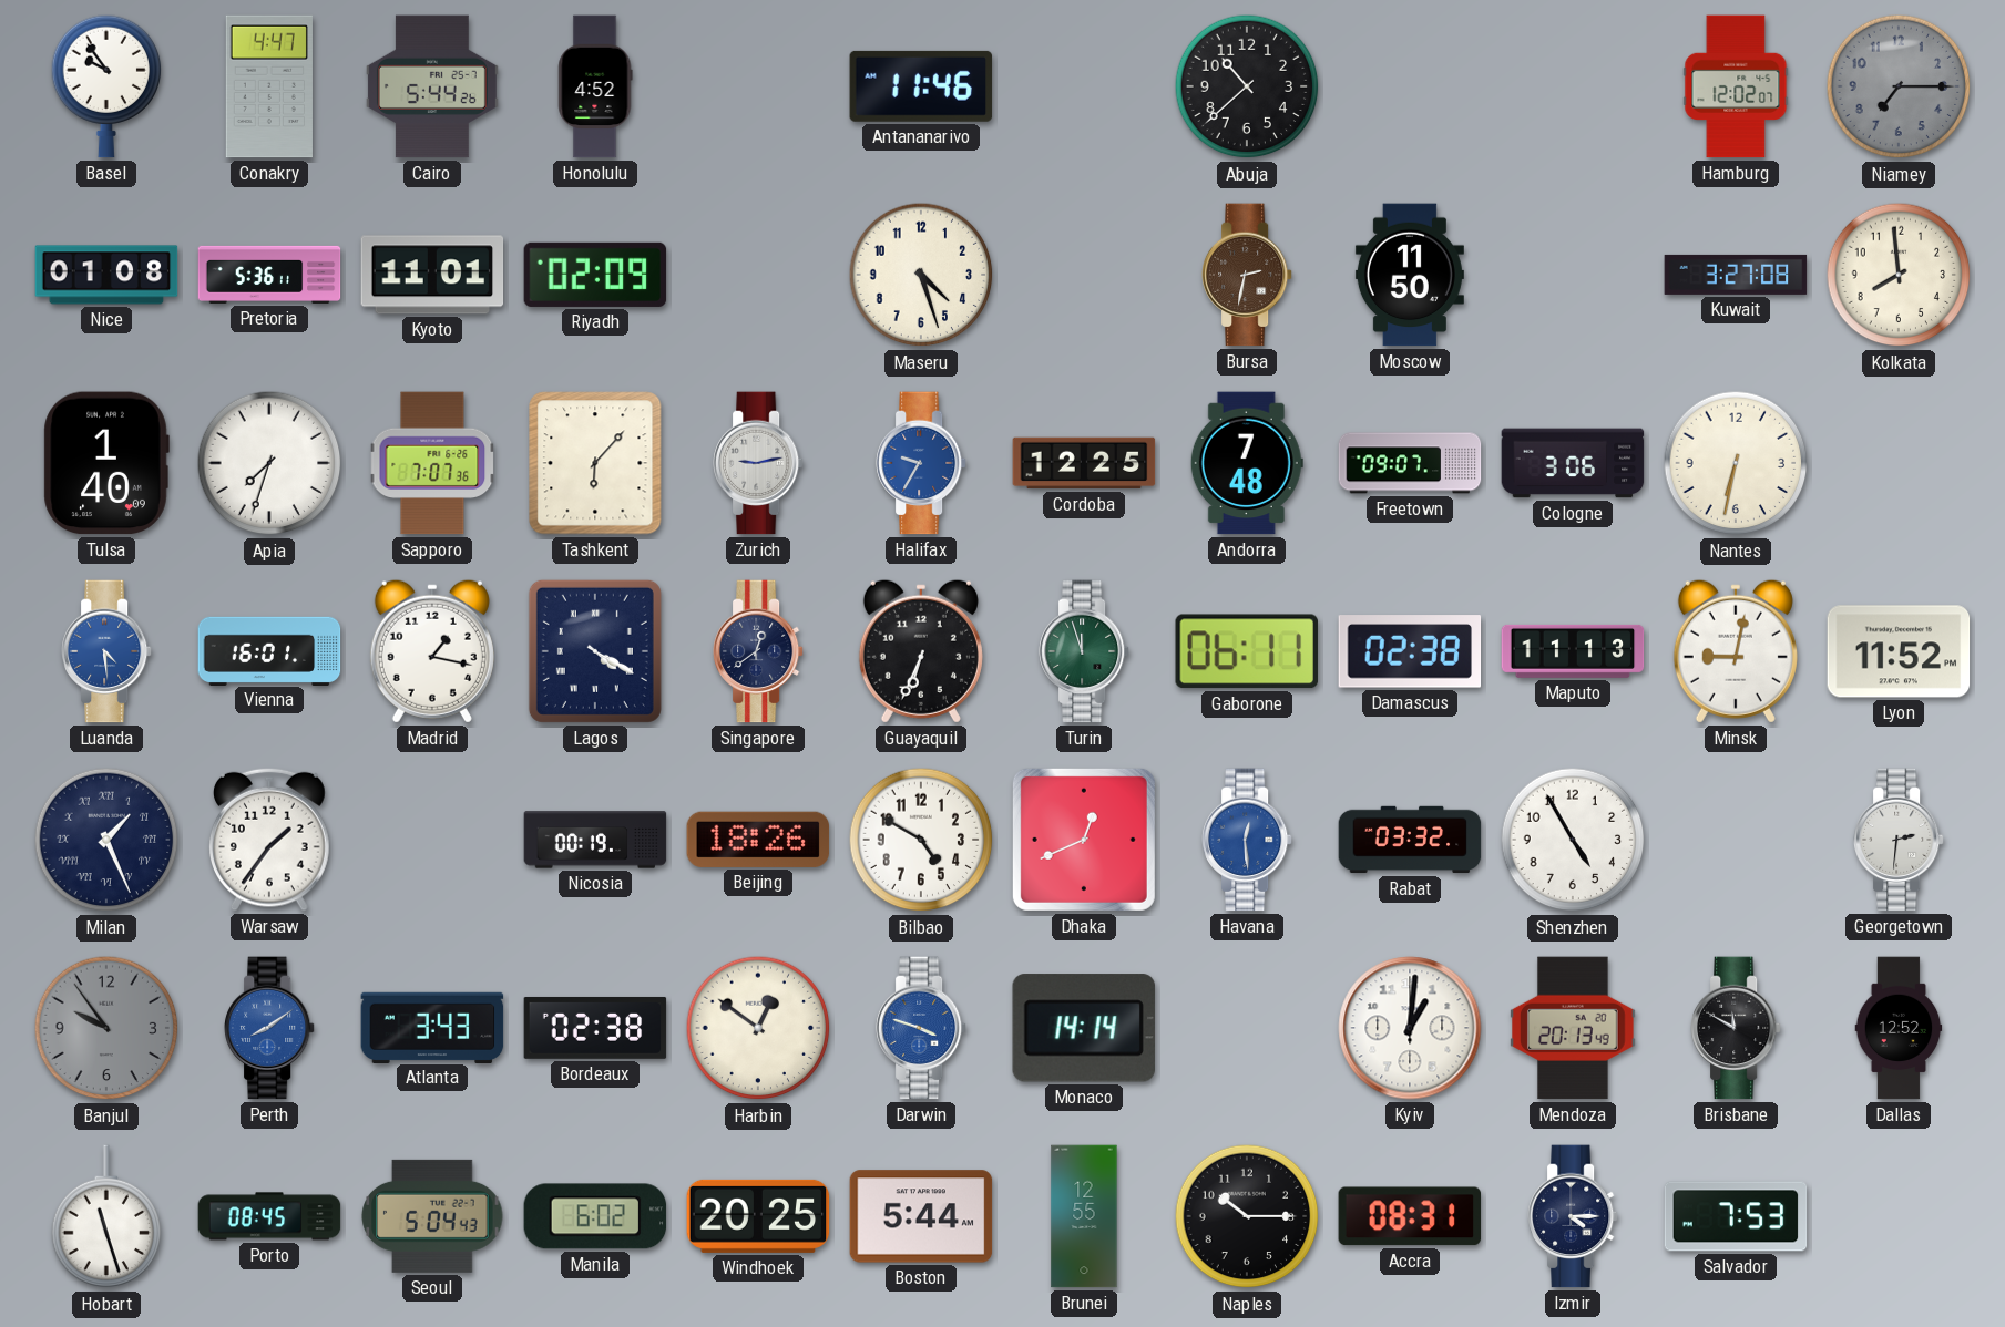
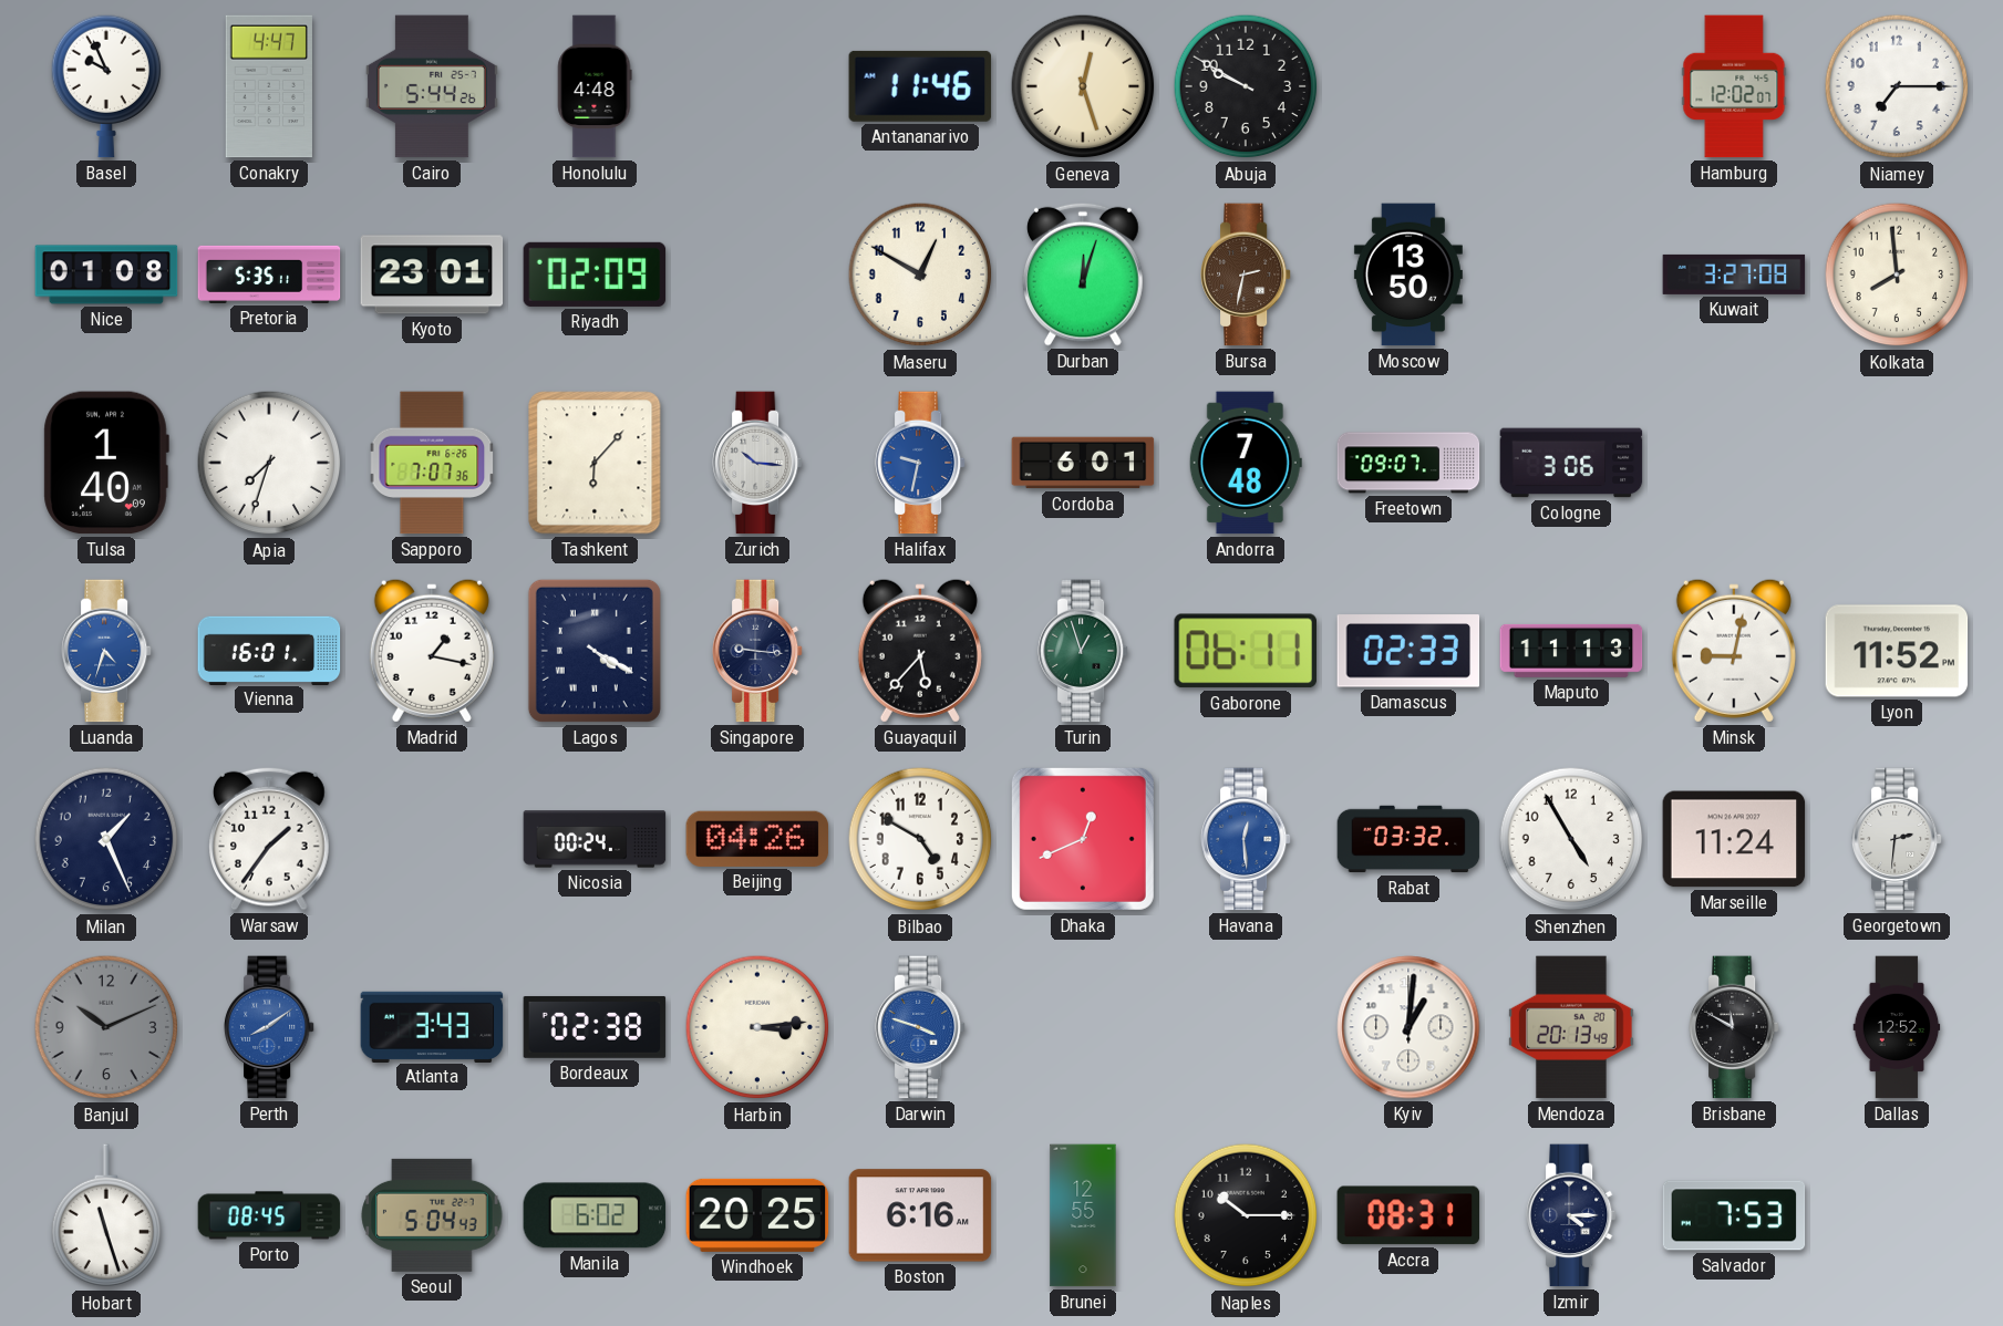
Basel: 9:54 -> 9:56 (106, 86)
Honolulu: 4:52 -> 4:48 (595, 86)
Geneva: none -> 12:27 (1083, 86)
Abuja: 10:38 -> 9:50 (1246, 86)
Niamey dial: grey -> white (1897, 86)
Pretoria: 5:36 -> 5:35 (269, 274)
Kyoto: 11:01 -> 23:01 (432, 274)
Maseru: 4:27 -> 12:50 (920, 274)
Durban: none -> 12:03 (1083, 274)
Moscow: 11:50 -> 13:50 (1408, 274)
Zurich: 9:13 -> 10:16 (757, 463)
Halifax: 9:35 -> 9:32 (920, 463)
Cordoba: 12:25 -> 6:01 (1083, 463)
Nantes: 6:32 -> none (1736, 463)
Luanda: 4:29 -> 4:33 (106, 651)
Singapore: 12:39 -> 9:16 (757, 651)
Guayaquil: 6:34 -> 5:37 (920, 651)
Turin: 11:57 -> 12:57 (1083, 651)
Damascus: 02:38 -> 02:33 (1408, 651)
Milan numerals: Roman -> Arabic (106, 839)
Nicosia: 00:19 -> 00:24 (595, 839)
Beijing: 18:26 -> 04:26 (757, 839)
Marseille: none -> 11:24 (1734, 839)
Banjul: 9:54 -> 10:11 (106, 1027)
Harbin: 12:51 -> 3:14 (757, 1027)
Monaco: 14:14 -> none (1084, 1028)
Boston: 5:44 -> 6:16 (920, 1215)
